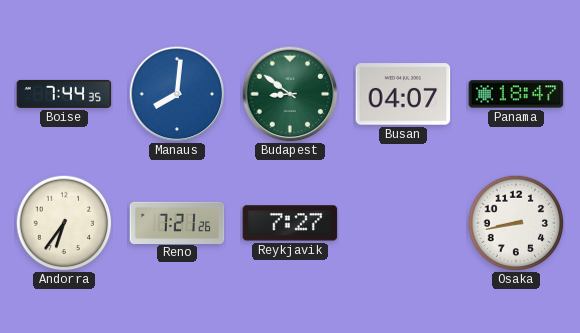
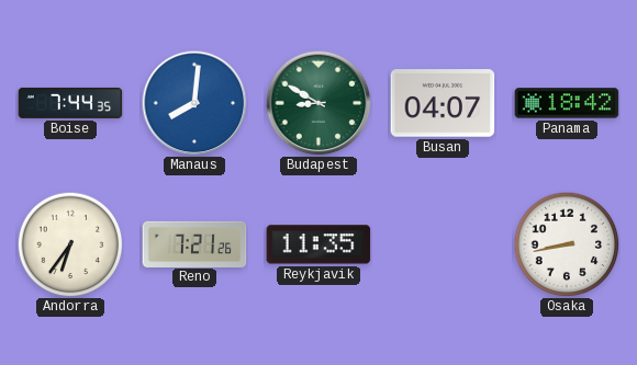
Budapest: 8:51 -> 8:50 (318, 103)
Panama: 18:47 -> 18:42 (567, 103)
Reykjavik: 7:27 -> 11:35 (318, 244)
